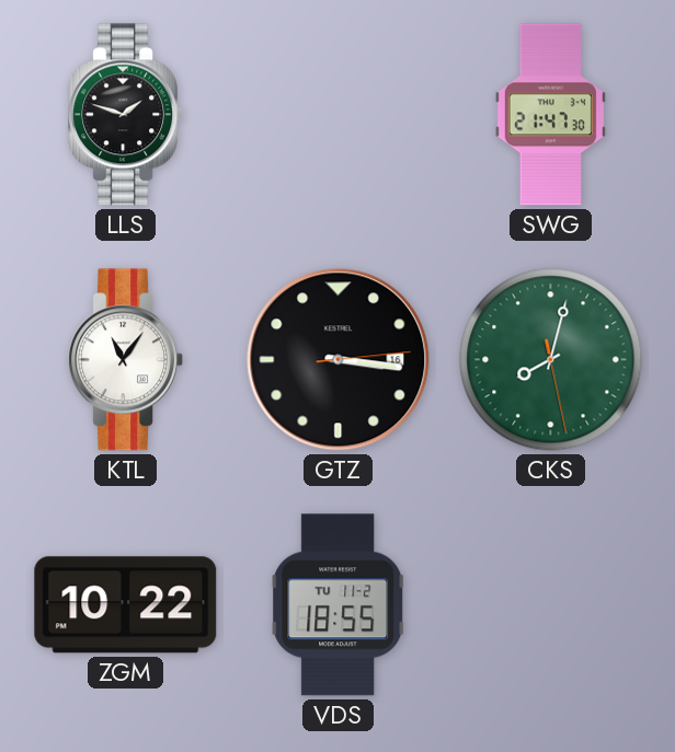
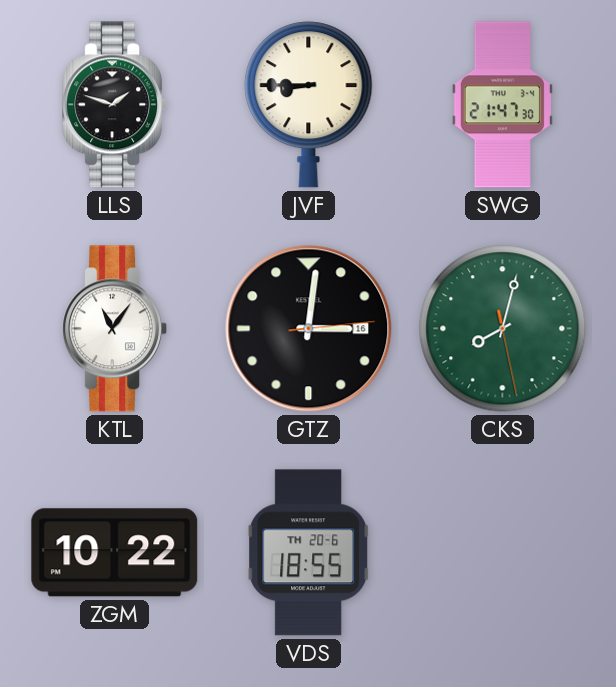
JVF: none -> 8:45 (309, 105)
GTZ: 3:16 -> 3:01 (309, 329)
VDS date: TU 11-2 -> TH 20-6 (309, 553)
